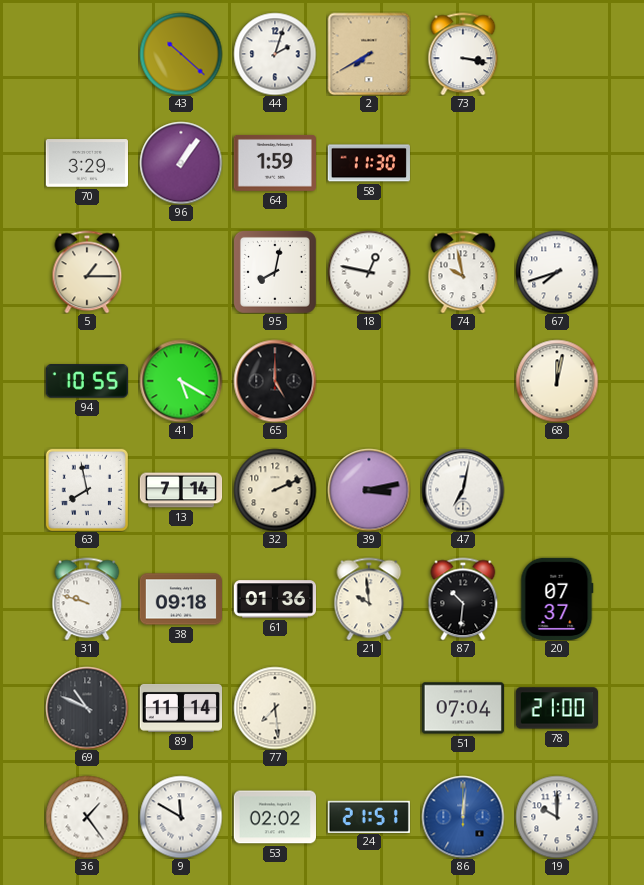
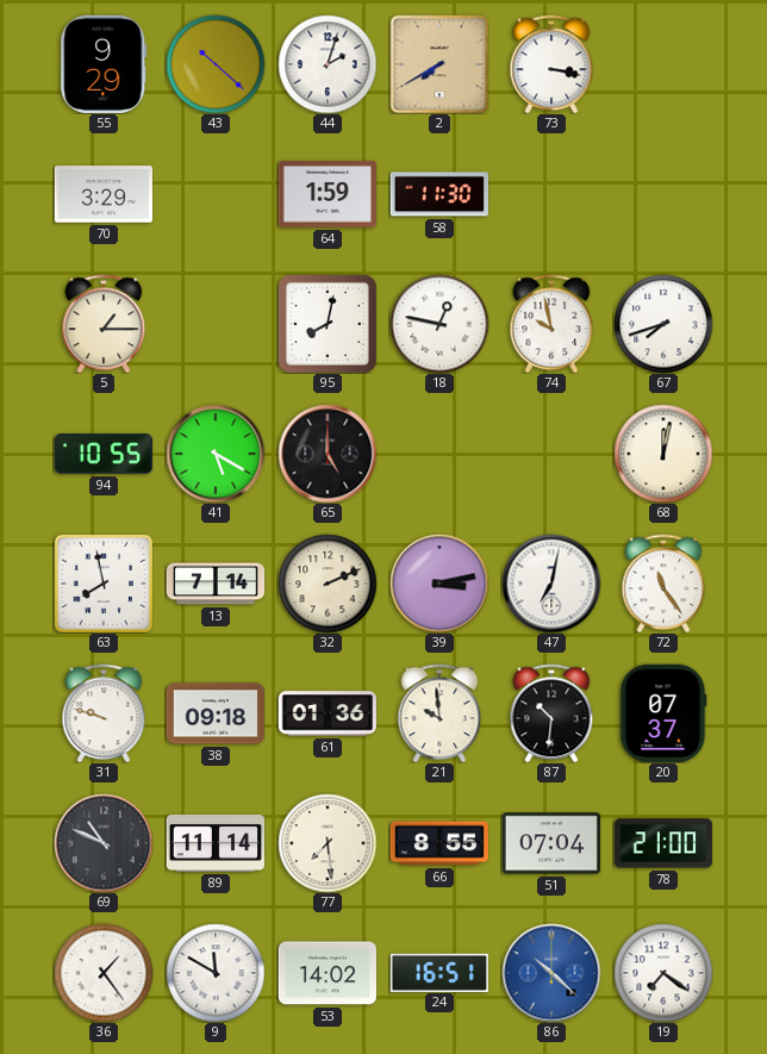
55: none -> 9:29 (104, 64)
96: 1:06 -> none (181, 163)
72: none -> 11:24 (663, 584)
66: none -> 8:55 (438, 843)
53: 02:02 -> 14:02 (326, 973)
24: 21:51 -> 16:51 (439, 972)
86: 12:01 -> 10:22 (551, 973)
19: 10:00 -> 7:21 (663, 973)
